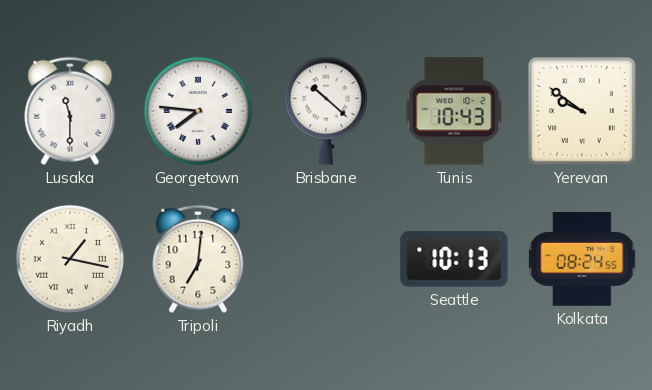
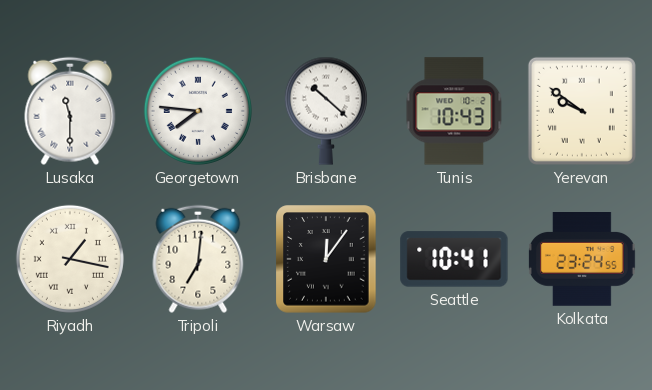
Warsaw: none -> 12:06 (326, 259)
Seattle: 10:13 -> 10:41 (454, 259)
Kolkata: 08:24 -> 23:24 (582, 260)
